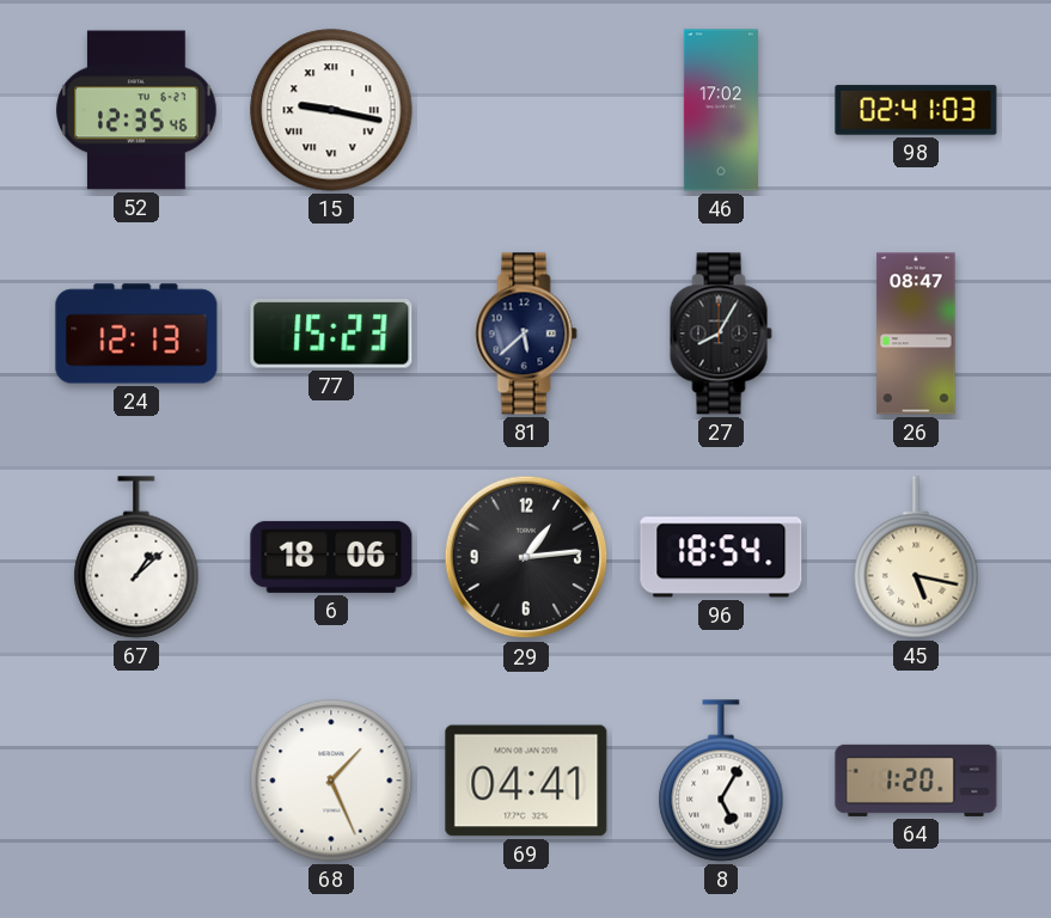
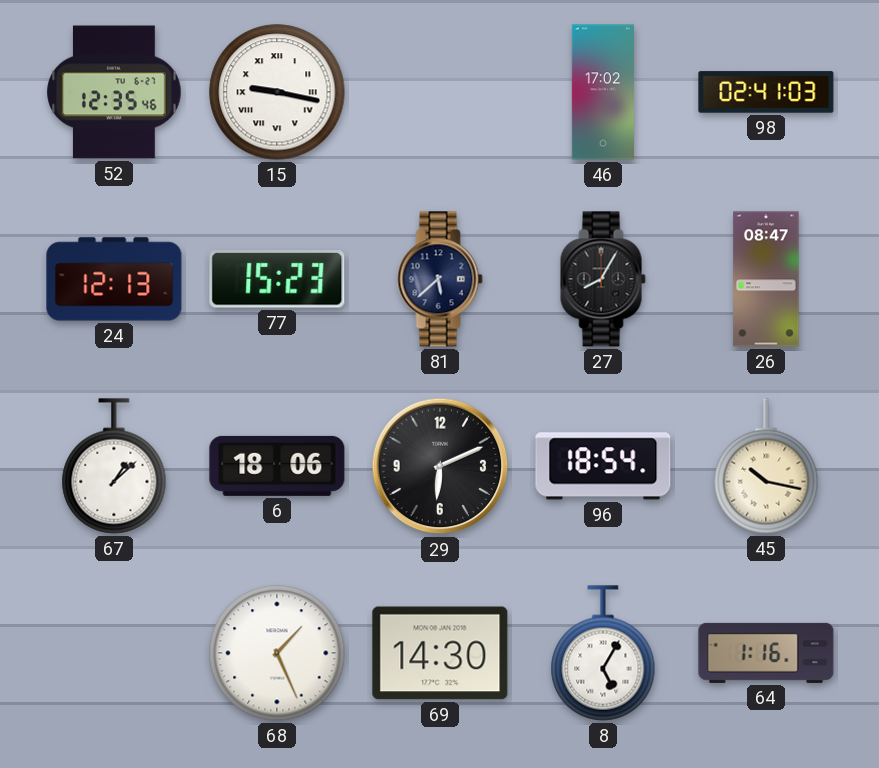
29: 1:14 -> 6:11 (440, 466)
45: 5:17 -> 10:17 (766, 466)
69: 04:41 -> 14:30 (440, 653)
64: 1:20 -> 1:16 (766, 653)
